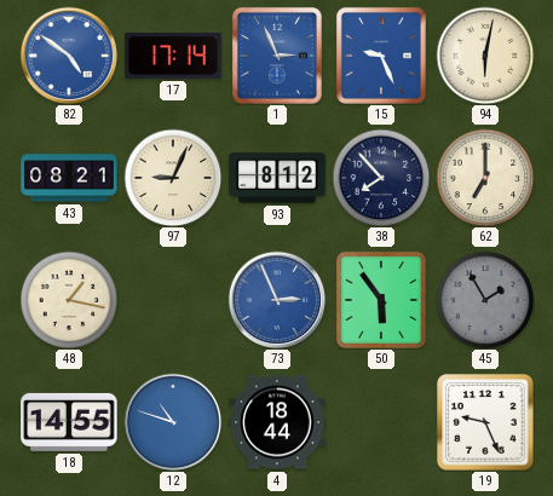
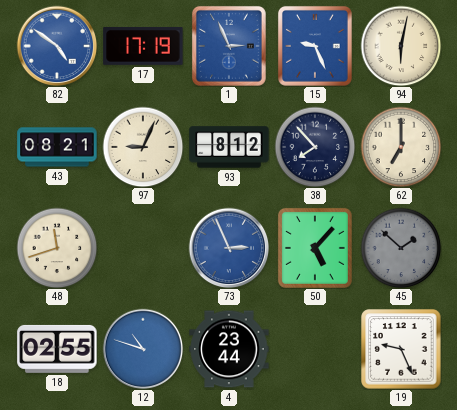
17: 17:14 -> 17:19 (143, 46)
48: 1:17 -> 11:42 (57, 248)
50: 5:54 -> 5:07 (315, 248)
45: 1:55 -> 1:52 (401, 248)
18: 14:55 -> 02:55 (57, 349)
4: 18:44 -> 23:44 (229, 349)
